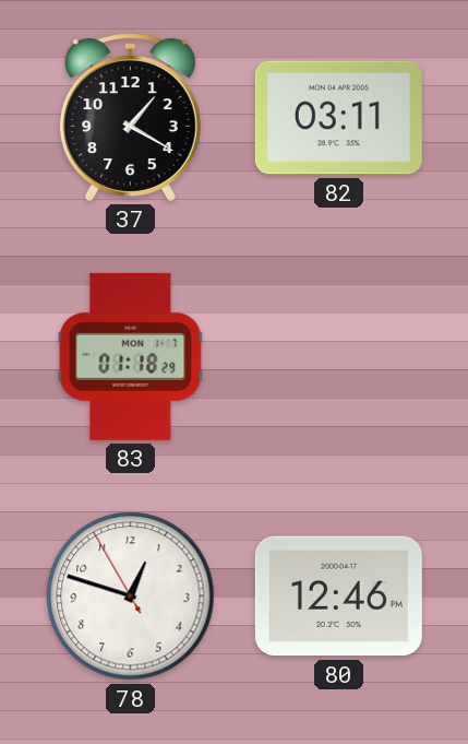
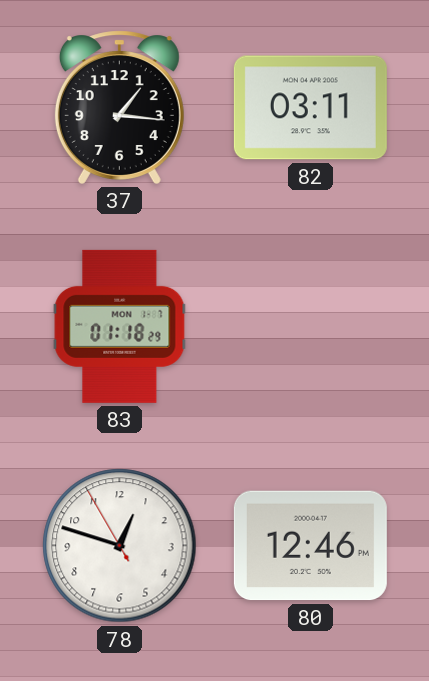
37: 1:20 -> 1:16 (119, 107)
